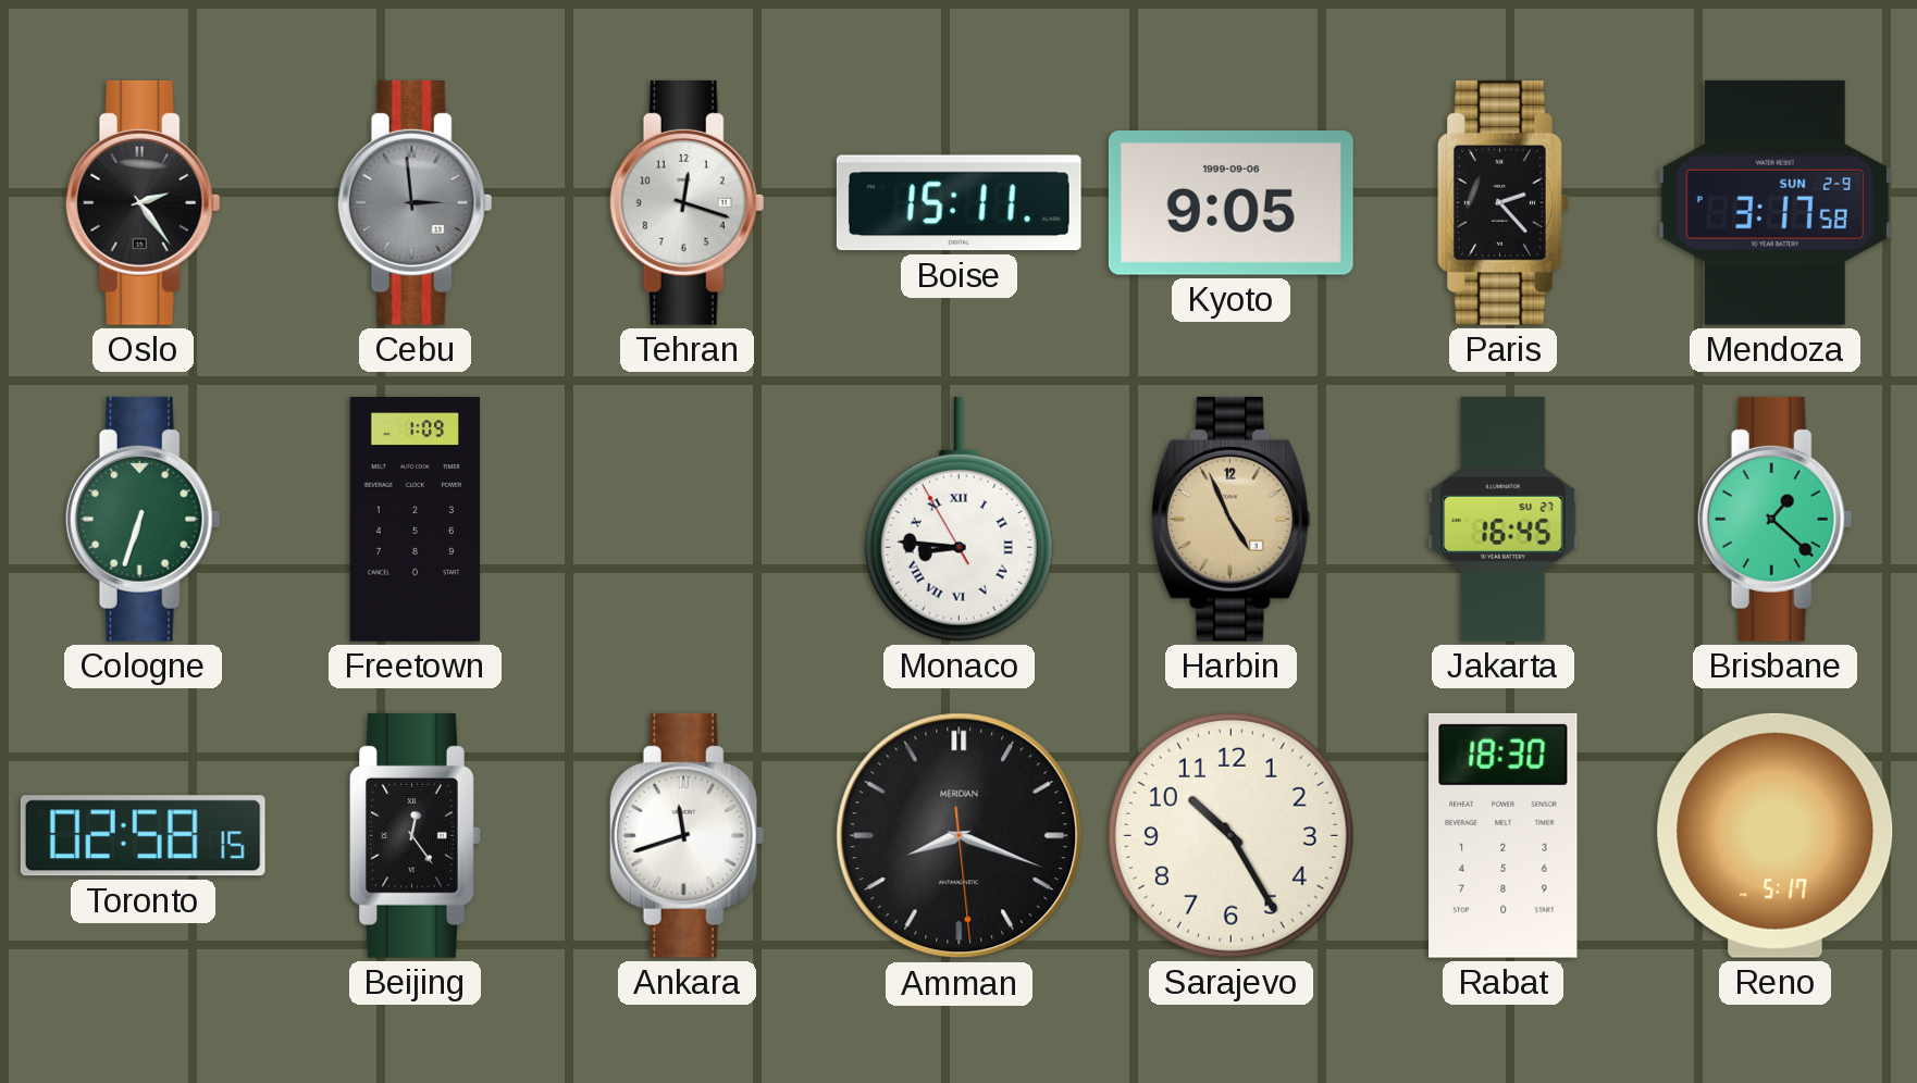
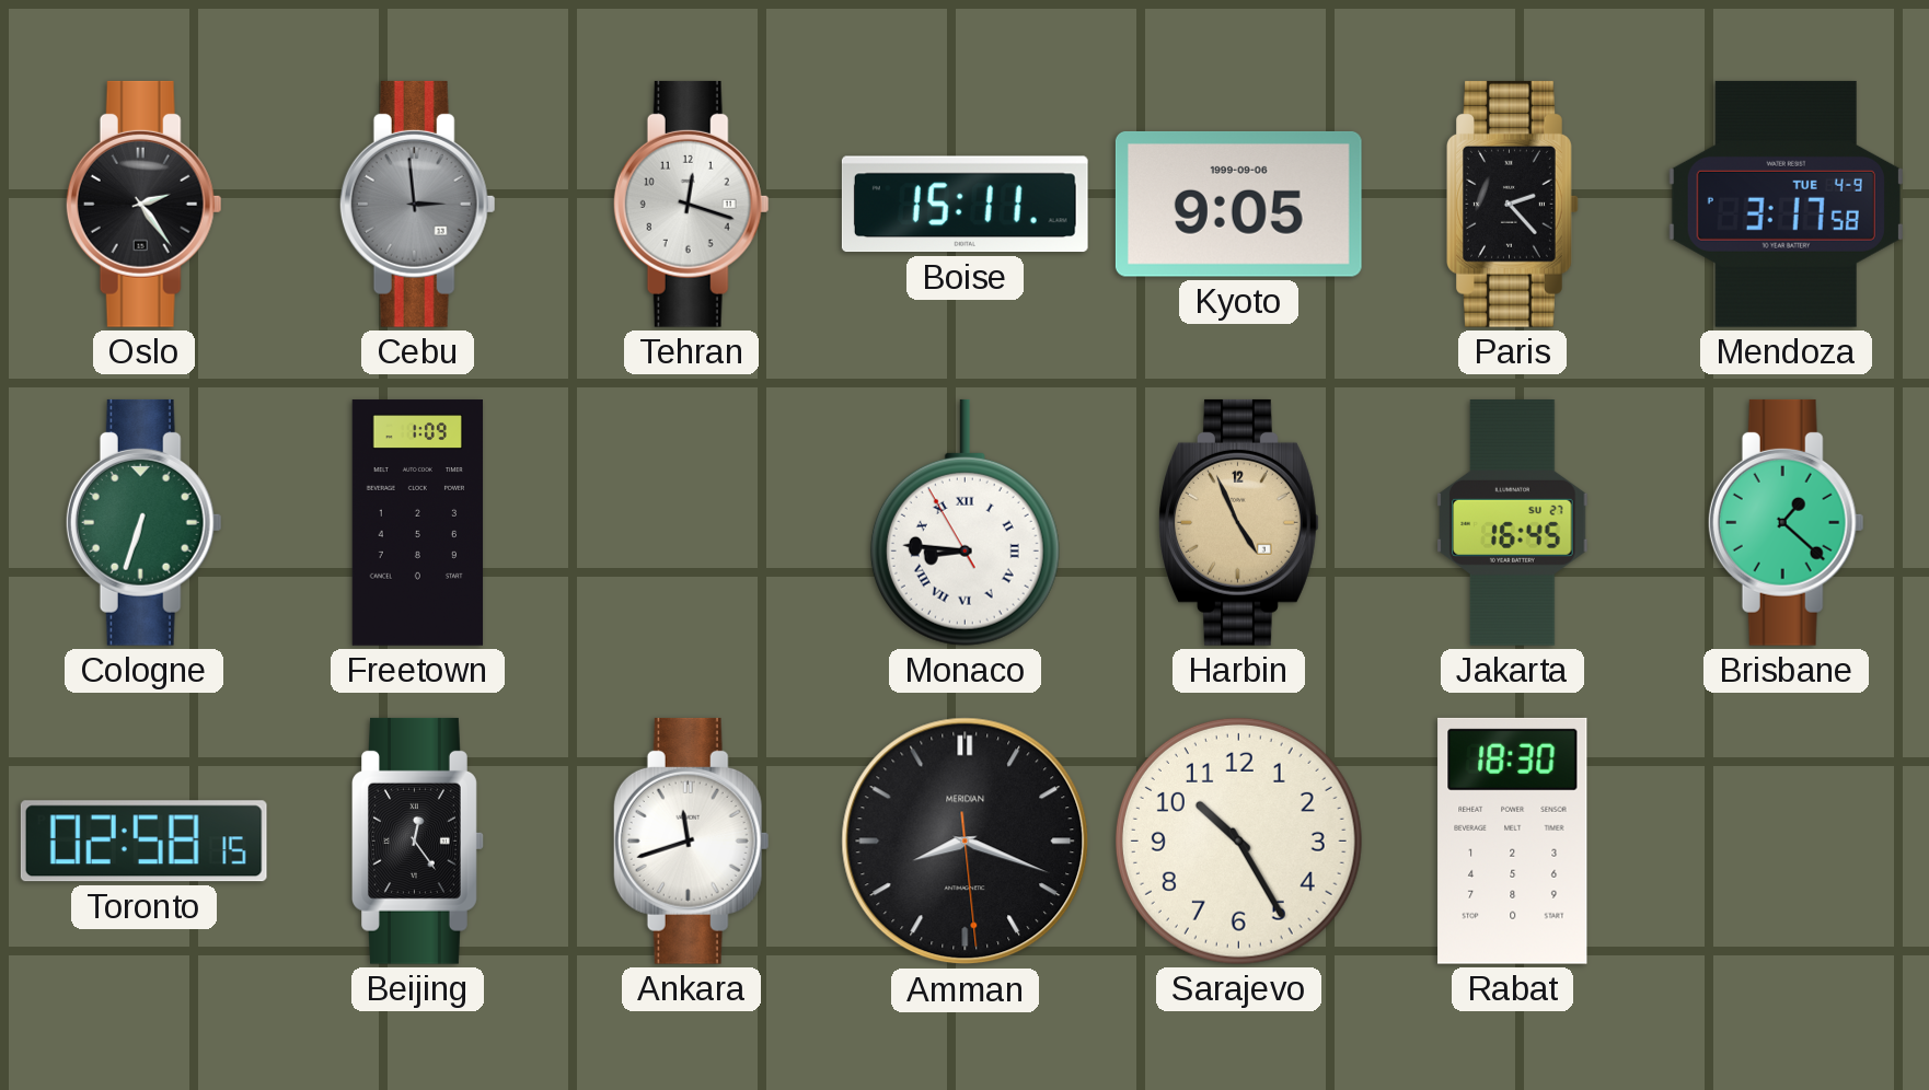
Mendoza date: SUN 2-9 -> TUE 4-9 (1786, 204)
Reno: 5:17 -> none (1776, 835)
